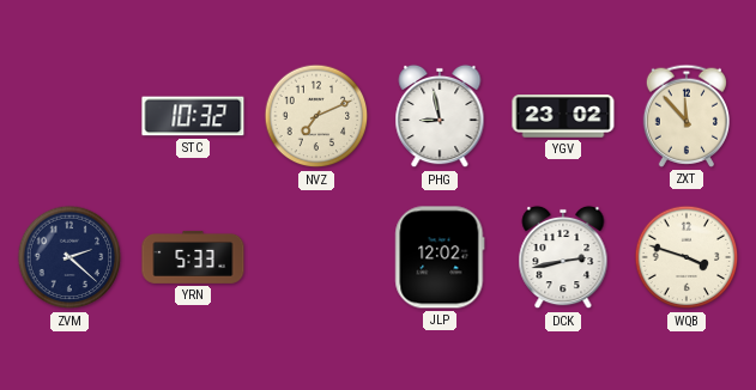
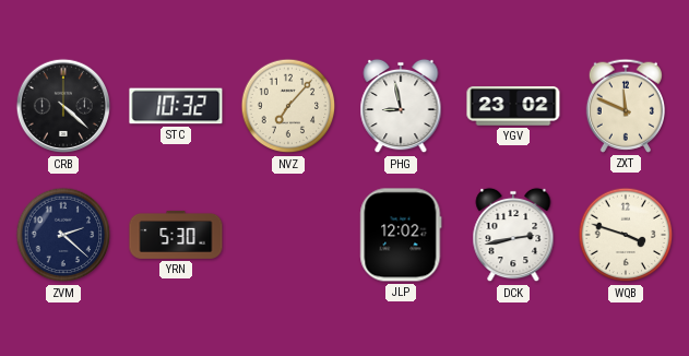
CRB: none -> 4:22 (63, 106)
NVZ: 7:11 -> 7:07 (288, 106)
ZXT: 11:53 -> 11:49 (625, 106)
YRN: 5:33 -> 5:30 (176, 235)
